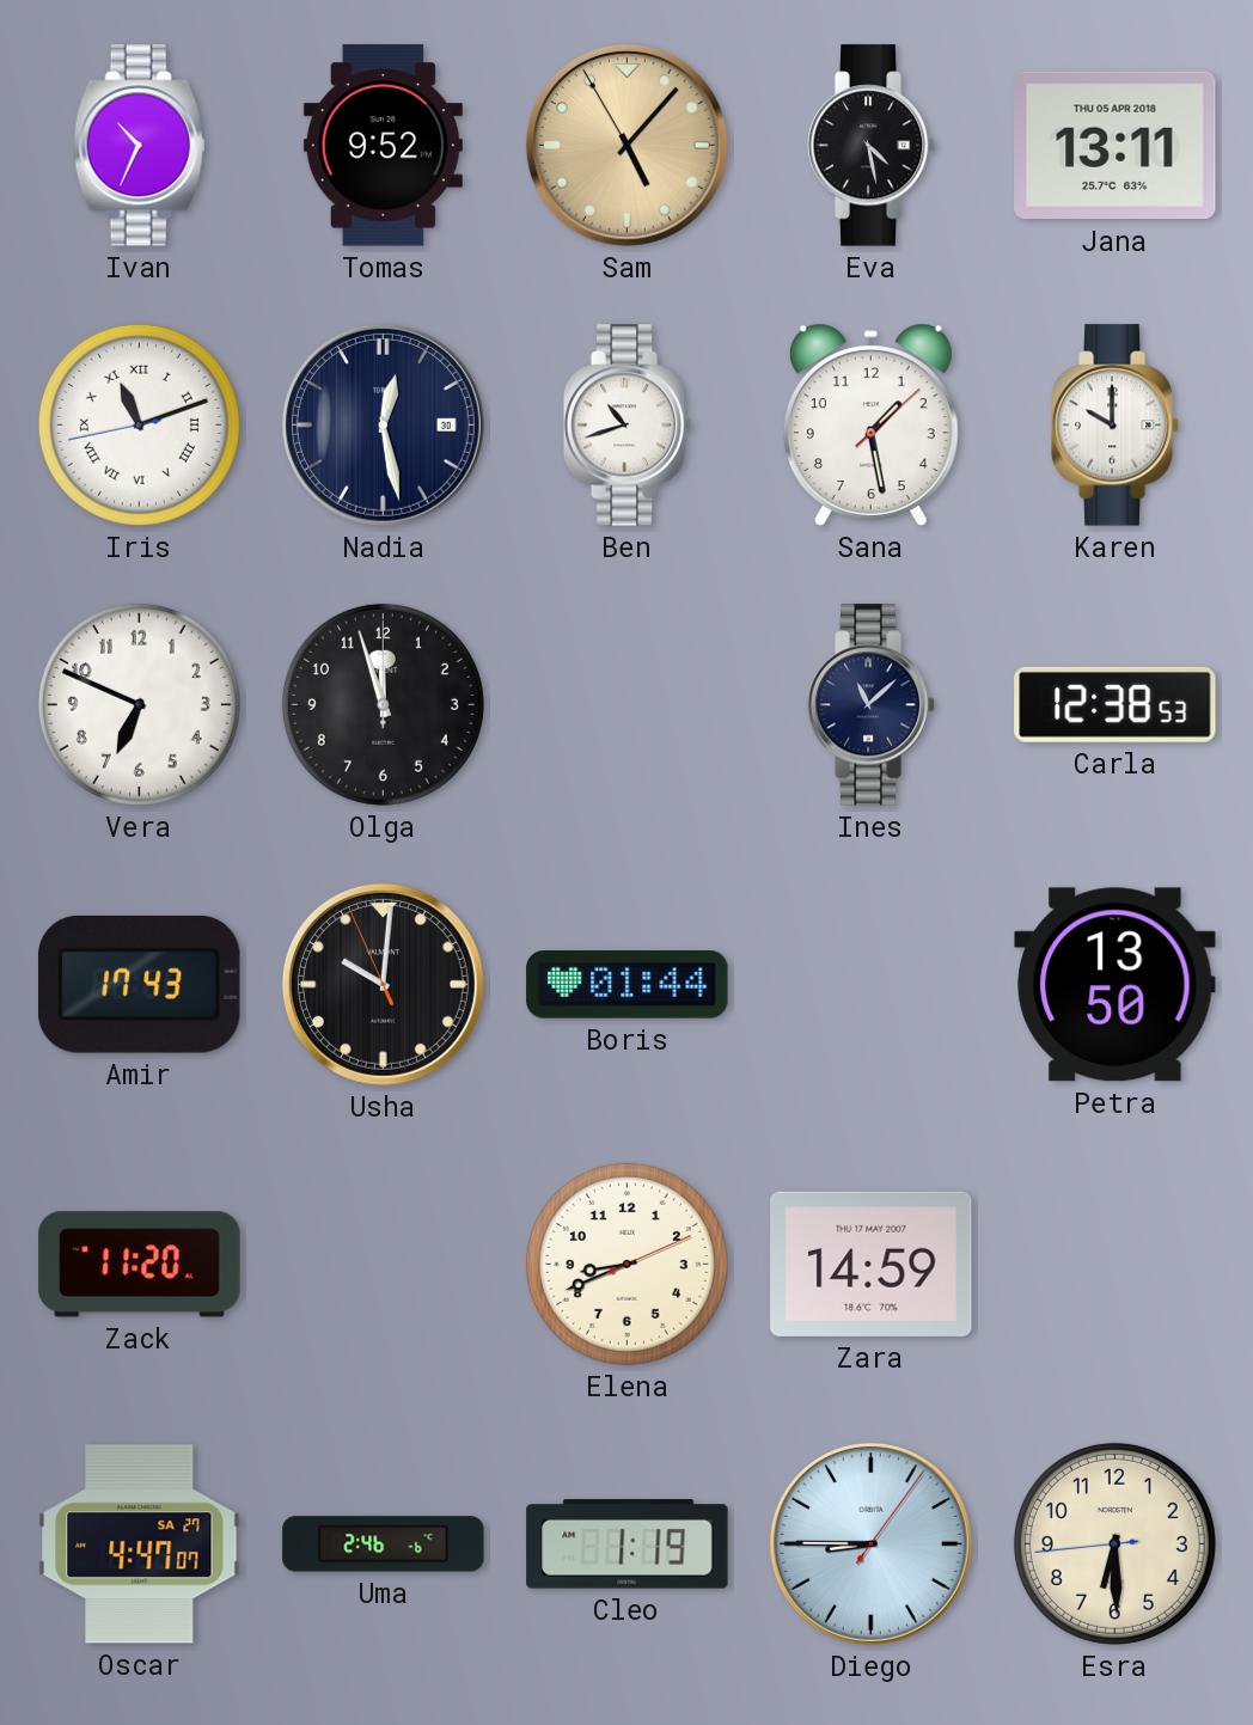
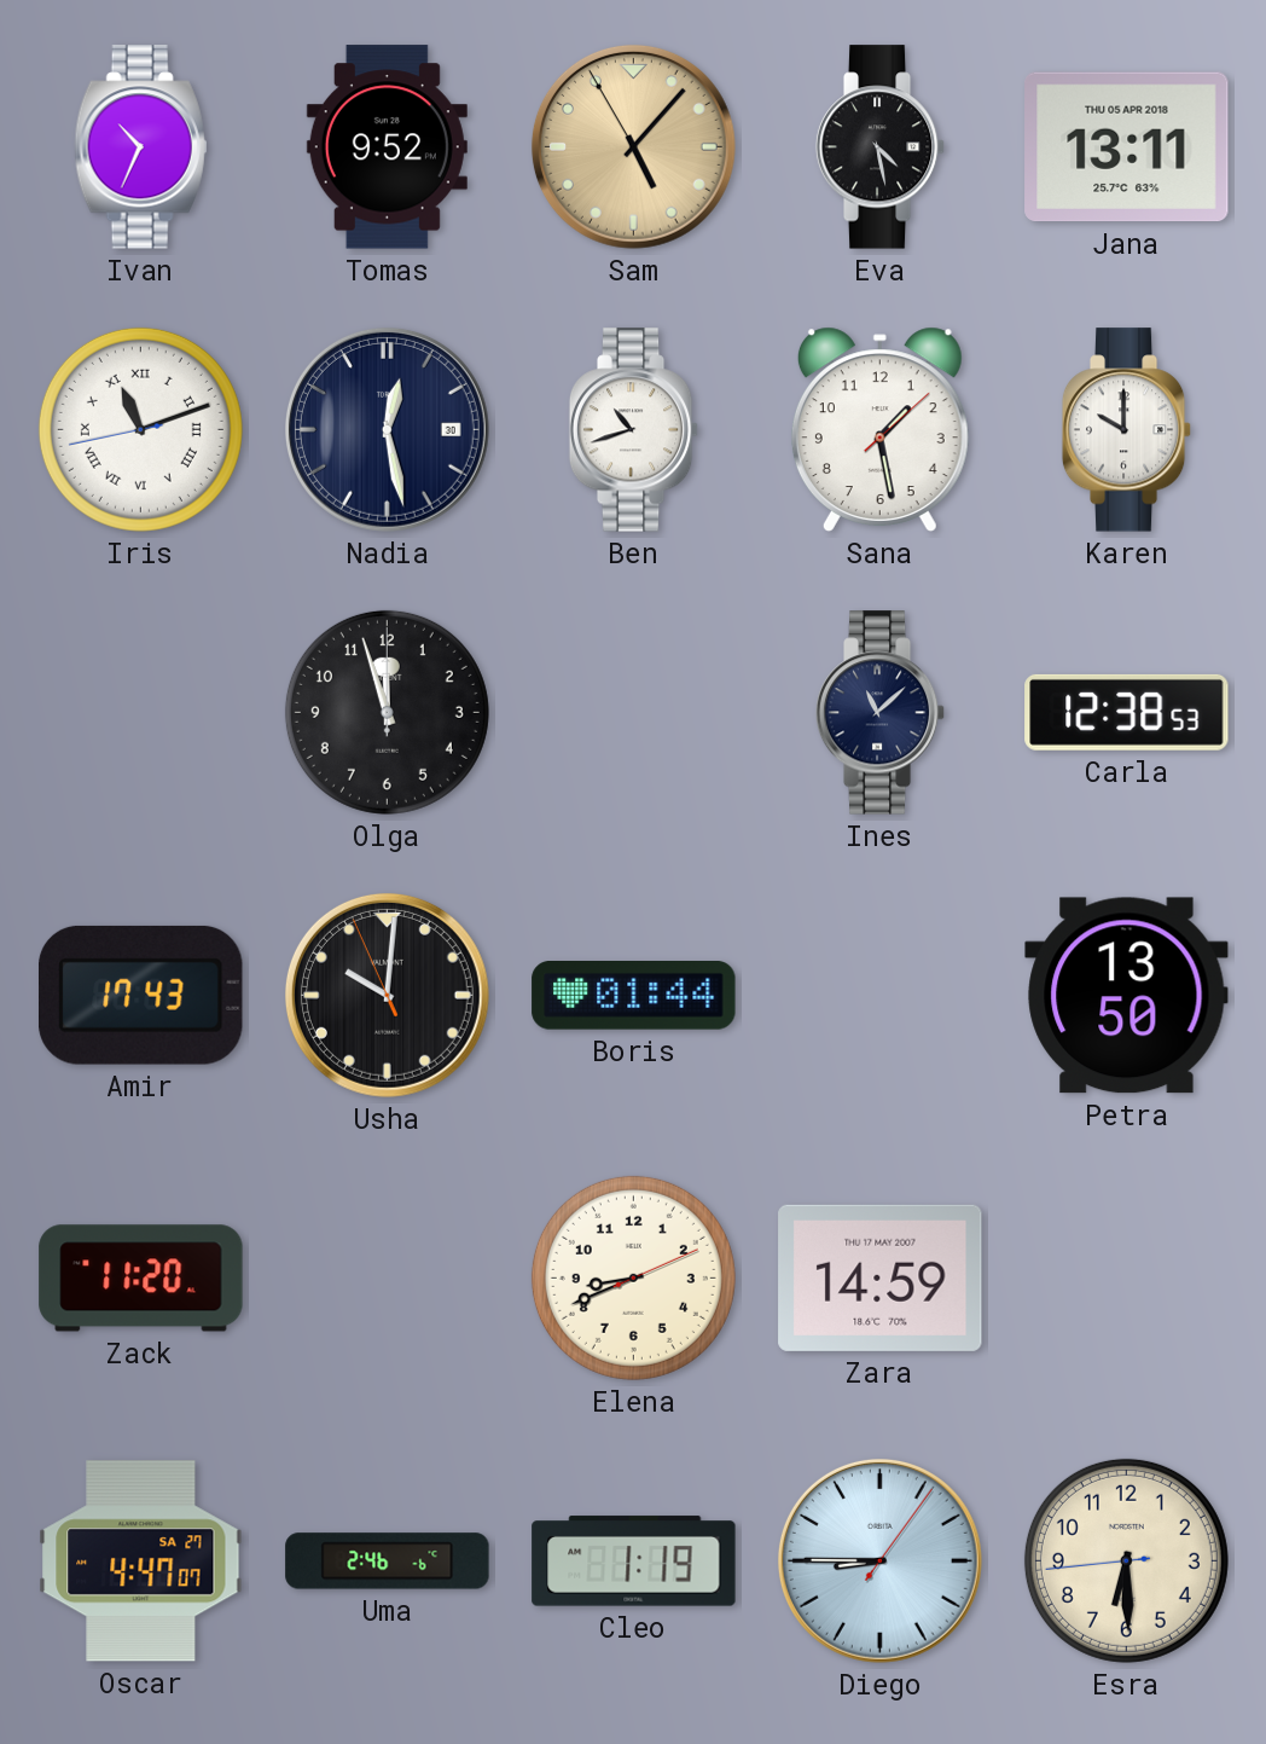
Vera: 6:49 -> none (139, 704)
